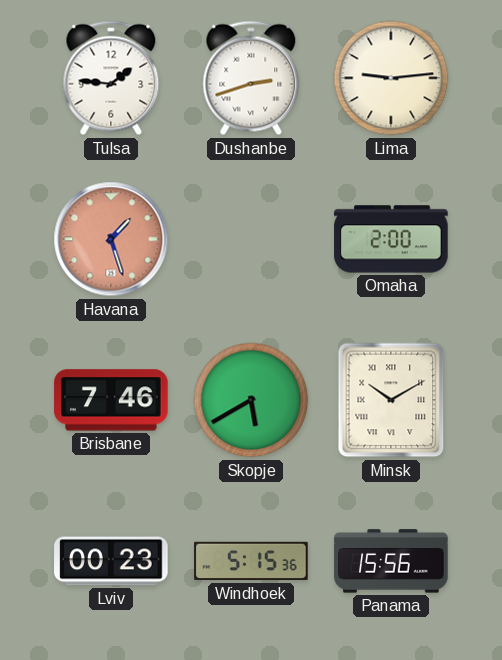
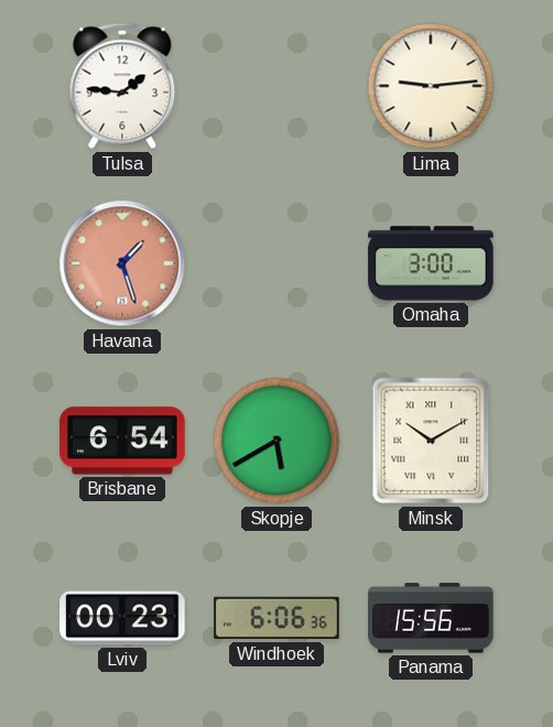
Dushanbe: 2:42 -> none (251, 78)
Omaha: 2:00 -> 3:00 (431, 263)
Brisbane: 7:46 -> 6:54 (122, 441)
Windhoek: 5:15 -> 6:06 (276, 618)
